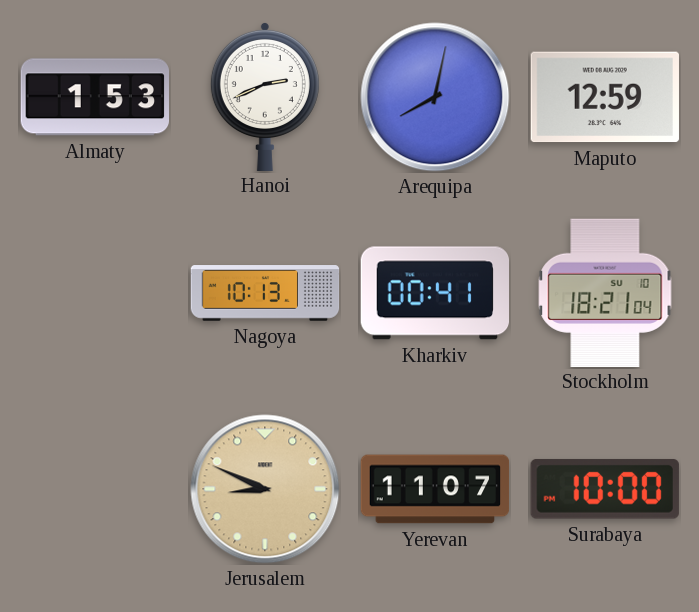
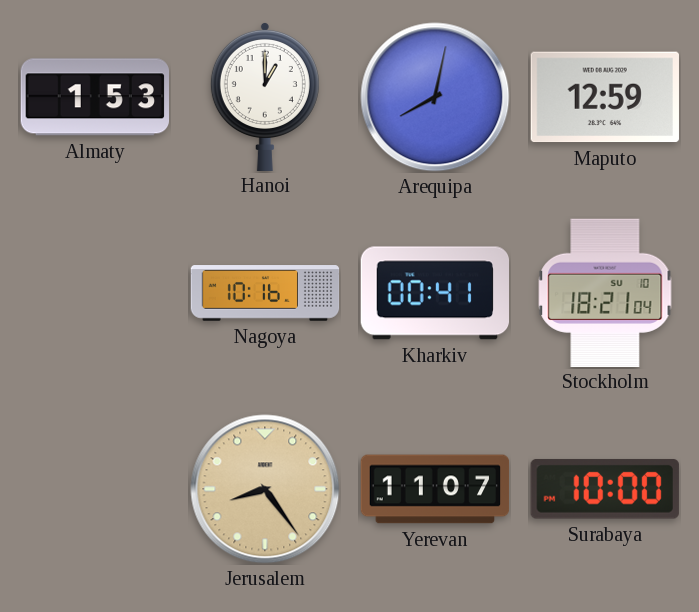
Hanoi: 2:41 -> 1:00 (265, 96)
Nagoya: 10:13 -> 10:16 (265, 293)
Jerusalem: 8:49 -> 8:24 (265, 489)
